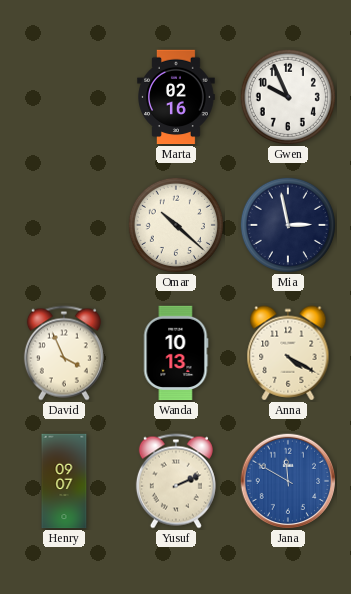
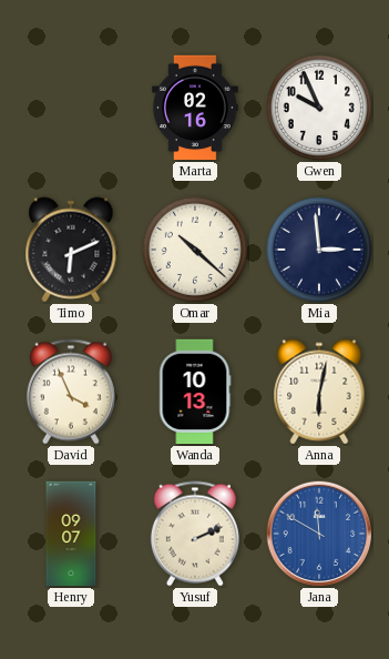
Timo: none -> 6:11 (71, 250)
Mia: 2:58 -> 2:59 (319, 250)
Anna: 4:20 -> 6:02 (319, 392)
